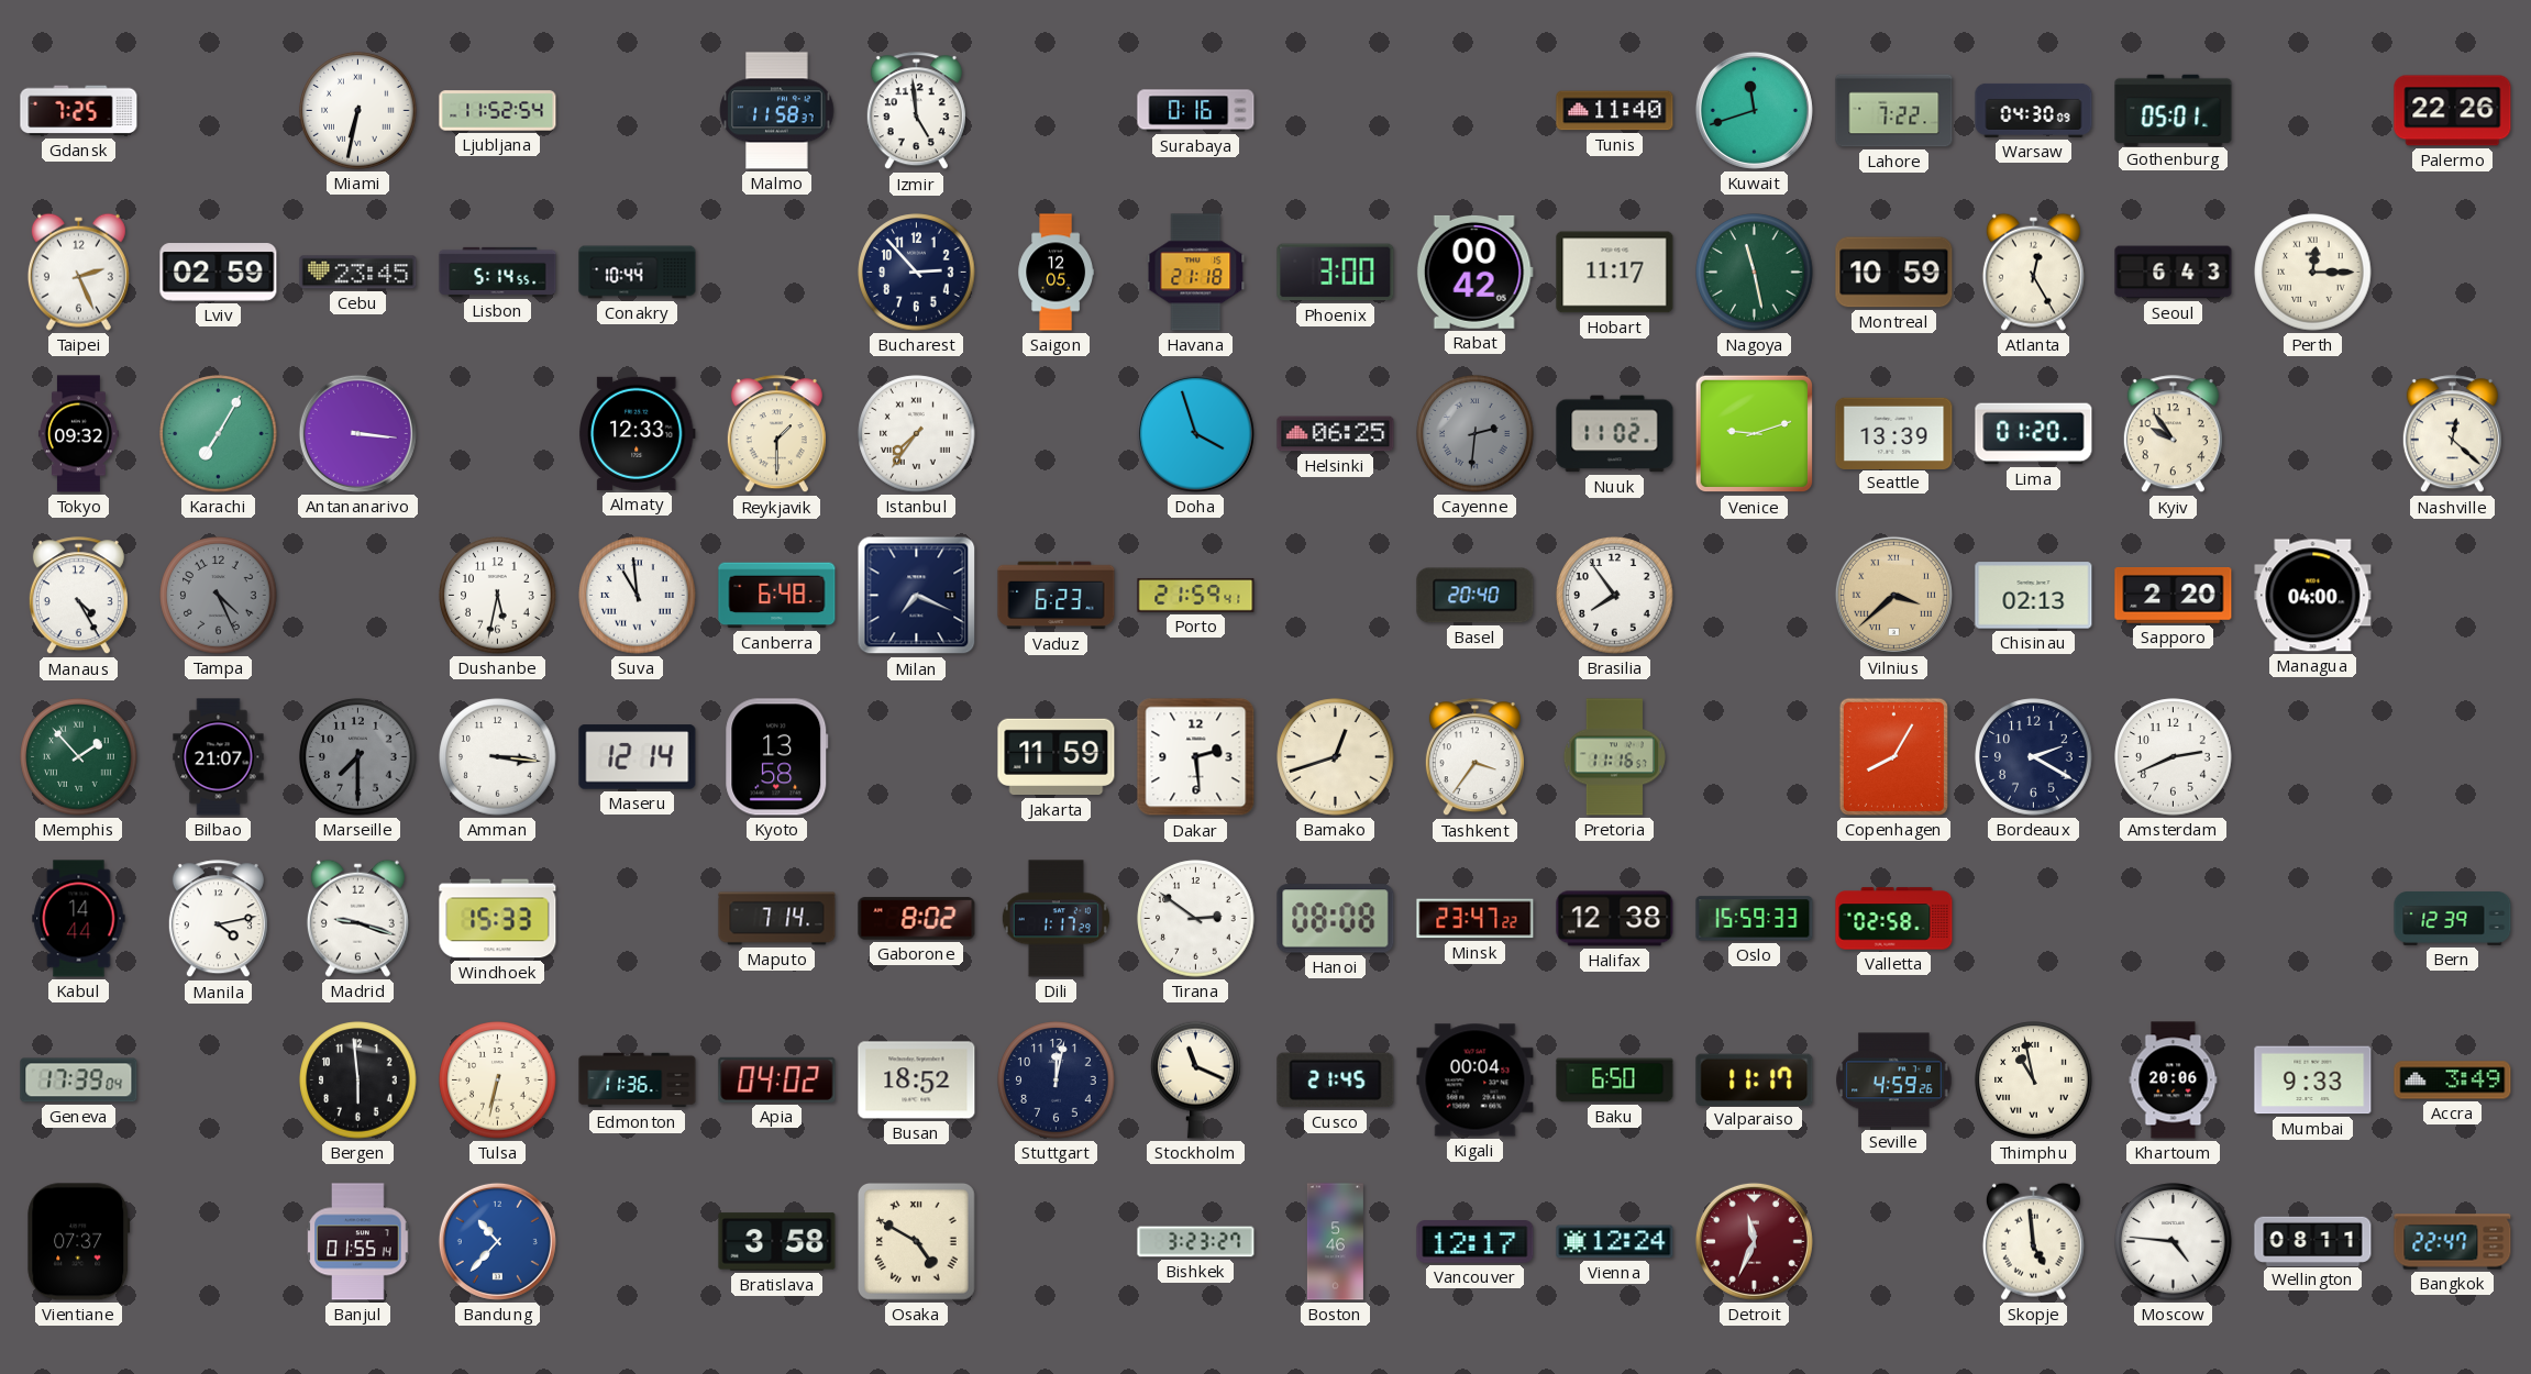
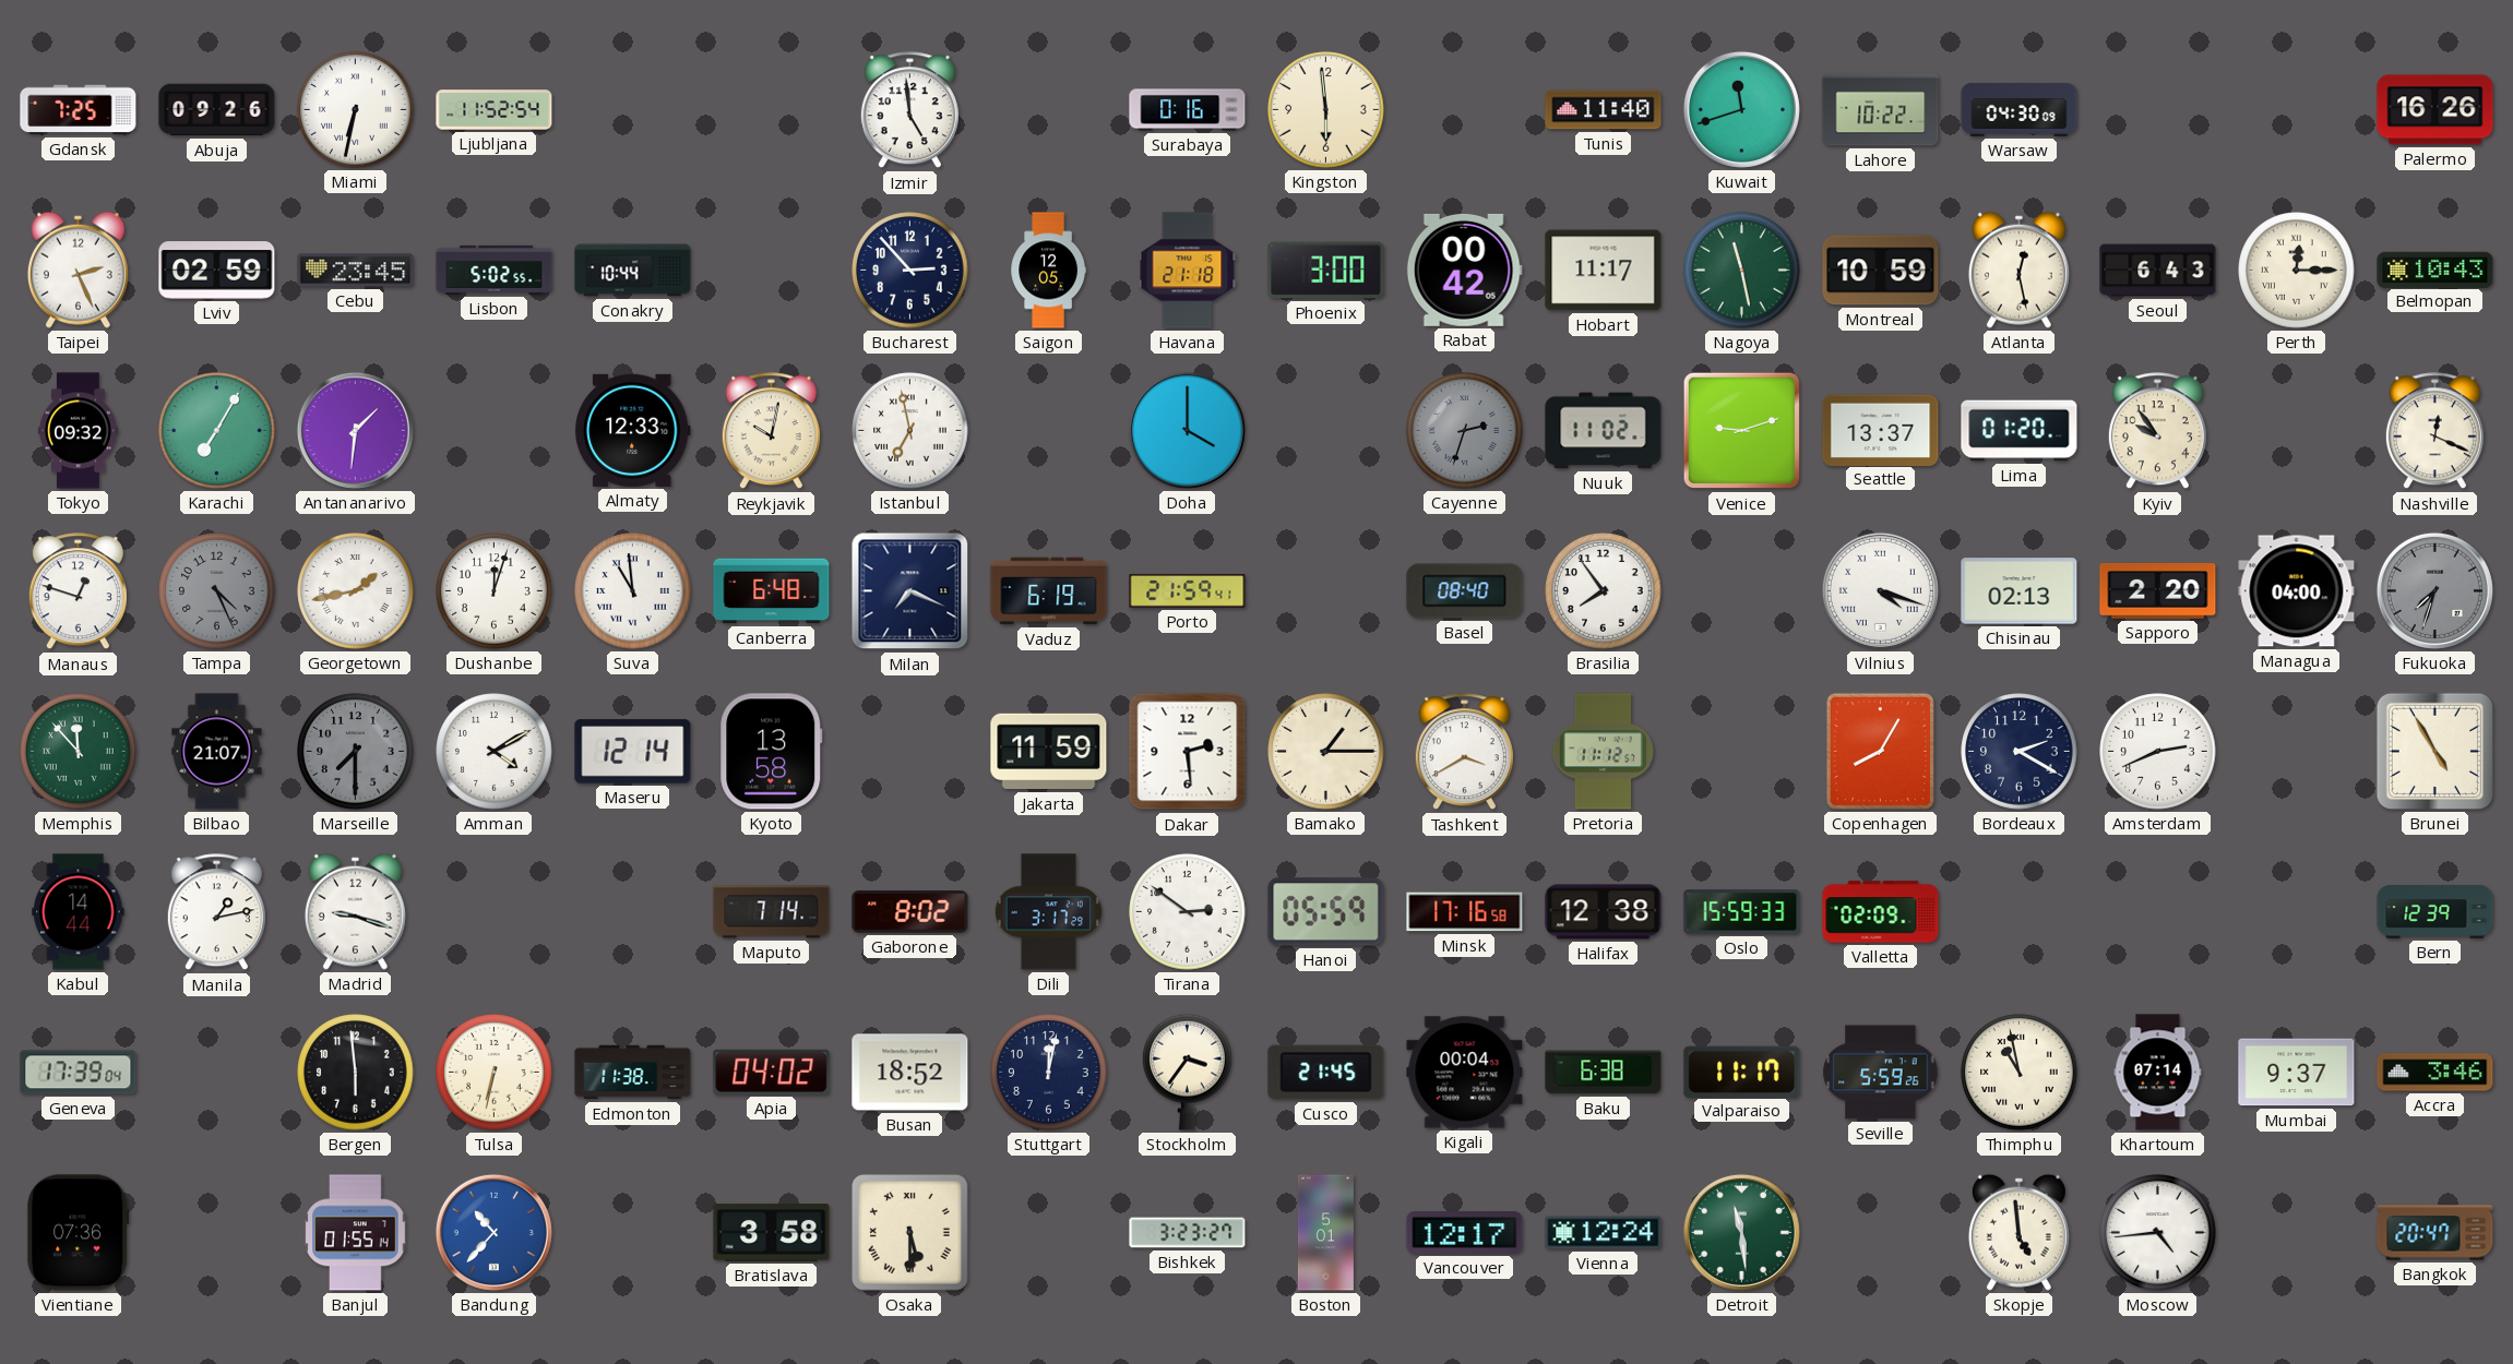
Abuja: none -> 09:26 (217, 110)
Malmo: 11:58 -> none (777, 111)
Kingston: none -> 5:59 (1326, 110)
Lahore: 7:22 -> 10:22 (1881, 110)
Gothenburg: 05:01 -> none (2174, 110)
Palermo: 22:26 -> 16:26 (2435, 110)
Lisbon: 5:14 -> 5:02 (495, 270)
Atlanta: 12:25 -> 12:28 (2018, 270)
Belmopan: none -> 10:43 (2435, 270)
Antananarivo: 3:16 -> 1:31 (355, 430)
Reykjavik: 1:30 -> 10:02 (771, 431)
Istanbul: 7:36 -> 6:58 (910, 431)
Doha: 3:57 -> 4:00 (1187, 430)
Helsinki: 06:25 -> none (1336, 434)
Cayenne: 2:31 -> 2:33 (1465, 431)
Seattle: 13:39 -> 13:37 (1881, 430)
Nashville: 12:22 -> 12:19 (2434, 431)
Manaus: 4:25 -> 12:48 (78, 591)
Georgetown: none -> 1:43 (356, 591)
Dushanbe: 5:32 -> 12:03 (495, 591)
Vaduz: 6:23 -> 6:19 (1049, 591)
Basel: 20:40 -> 08:40 (1465, 591)
Vilnius: 3:38 -> 4:18 (1880, 590)
Vilnius dial: champagne -> white (1880, 590)
Fukuoka: none -> 7:33 (2434, 590)
Memphis: 1:53 -> 11:53 (79, 752)
Amman: 3:16 -> 4:10 (495, 752)
Bamako: 12:42 -> 1:15 (1326, 752)
Tashkent: 3:36 -> 3:40 (1464, 752)
Pretoria: 11:16 -> 11:12 (1603, 752)
Brunei: none -> 4:55 (2434, 751)
Manila: 4:13 -> 1:13 (216, 912)
Windhoek: 15:33 -> none (498, 919)
Dili: 1:17 -> 3:17 (1048, 912)
Hanoi: 08:08 -> 05:59 (1326, 912)
Minsk: 23:47 -> 17:16 (1465, 912)
Valletta: 02:58 -> 02:09 (1881, 912)
Edmonton: 11:36 -> 11:38 (633, 1073)
Stockholm: 11:19 -> 3:36 (1188, 1072)
Baku: 6:50 -> 6:38 (1604, 1073)
Seville: 4:59 -> 5:59 (1881, 1073)
Khartoum: 20:06 -> 07:14 (2158, 1073)
Mumbai: 9:33 -> 9:37 (2297, 1073)
Accra: 3:49 -> 3:46 (2435, 1073)
Vientiane: 07:37 -> 07:36 (79, 1233)
Osaka: 4:50 -> 5:30 (910, 1233)
Boston: 5:46 -> 5:01 (1325, 1233)
Detroit: 11:34 -> 11:29 (1741, 1232)
Detroit dial: burgundy -> green (1741, 1232)
Moscow: 4:46 -> 4:44 (2158, 1233)
Wellington: 08:11 -> none (2313, 1241)
Bangkok: 22:47 -> 20:47 (2435, 1233)
